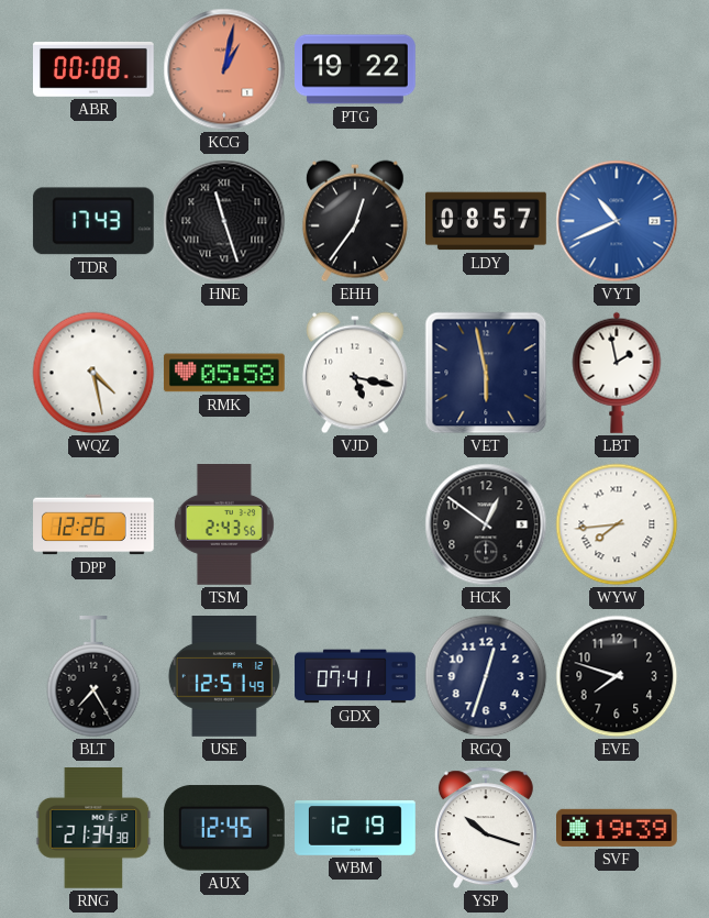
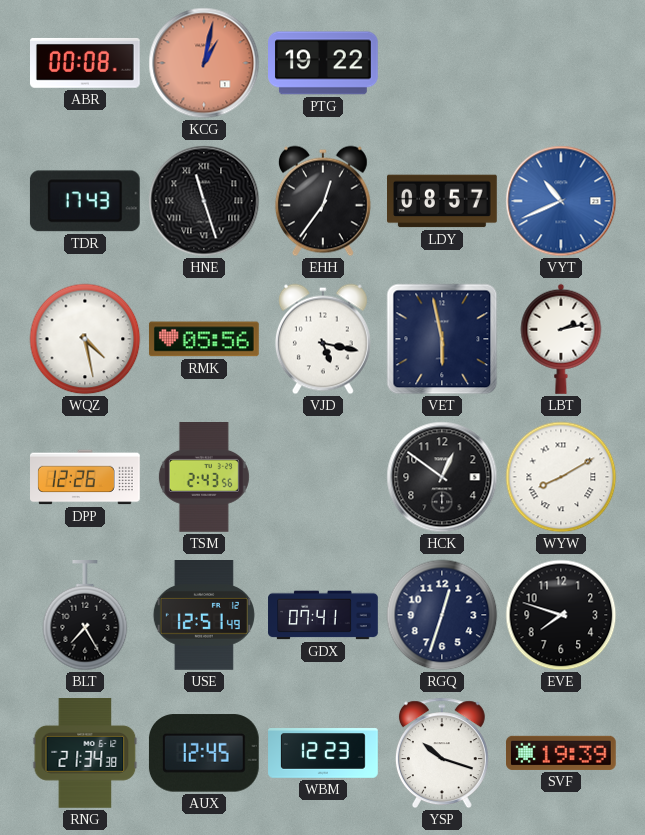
RMK: 05:58 -> 05:56 (204, 339)
LBT: 1:58 -> 2:13 (561, 339)
WYW: 7:44 -> 8:10 (561, 477)
WBM: 12:19 -> 12:23 (323, 753)
